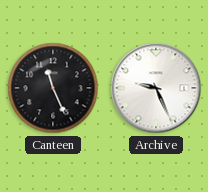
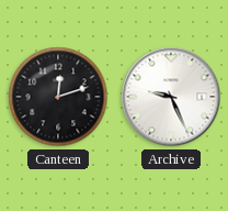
Canteen: 11:26 -> 12:12 (58, 97)
